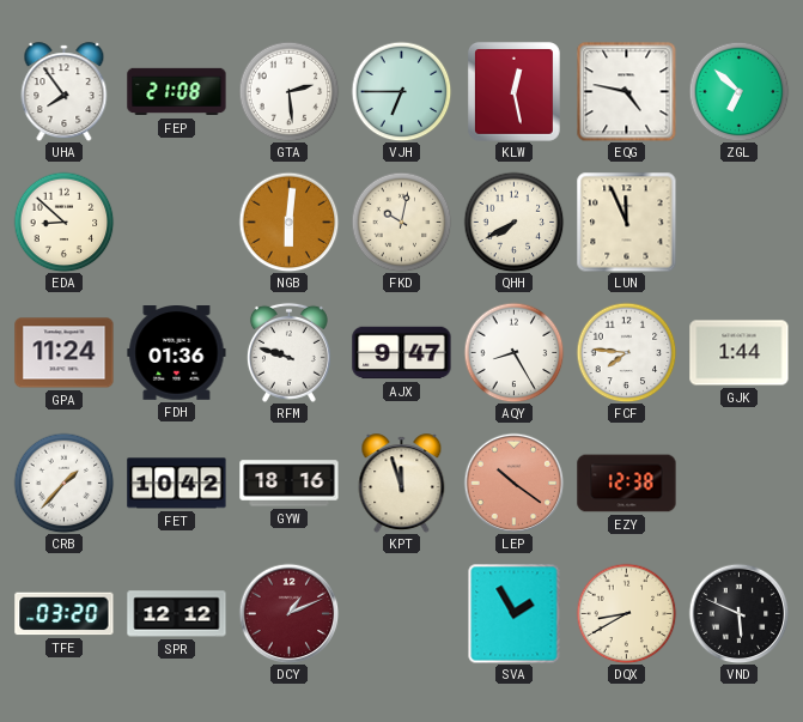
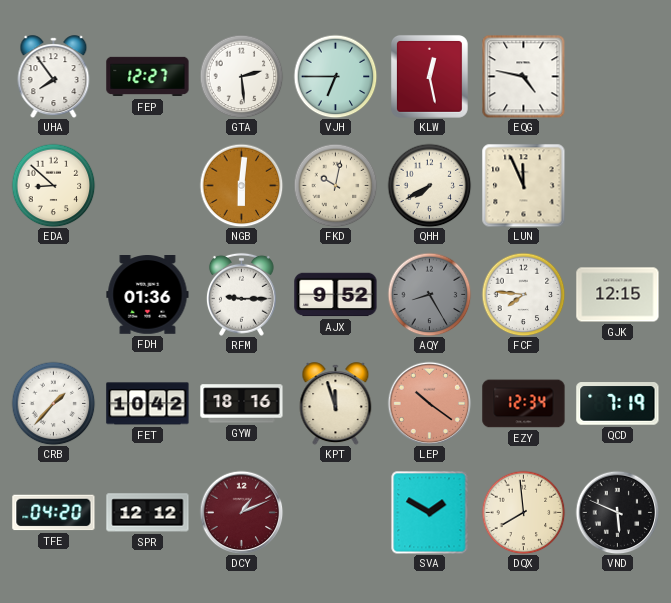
FEP: 21:08 -> 12:27 (148, 77)
ZGL: 6:52 -> none (738, 91)
GPA: 11:24 -> none (65, 353)
RFM: 9:48 -> 9:15 (241, 294)
AJX: 9:47 -> 9:52 (336, 295)
AQY dial: white -> grey (429, 294)
GJK: 1:44 -> 12:15 (618, 295)
EZY: 12:38 -> 12:34 (524, 404)
QCD: none -> 7:19 (618, 404)
TFE: 03:20 -> 04:20 (54, 513)
SVA: 1:55 -> 1:50 (430, 512)
DQX: 8:40 -> 7:59 (523, 512)
